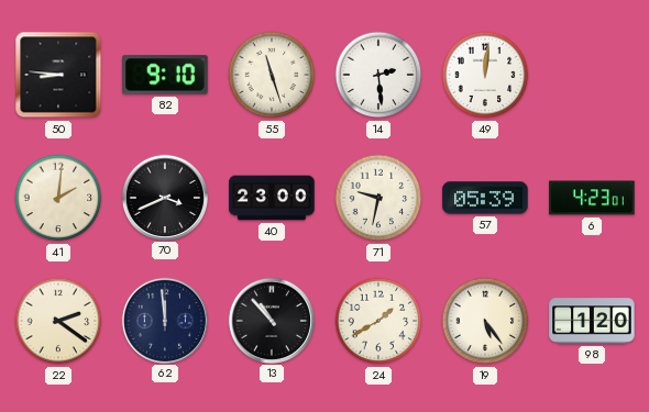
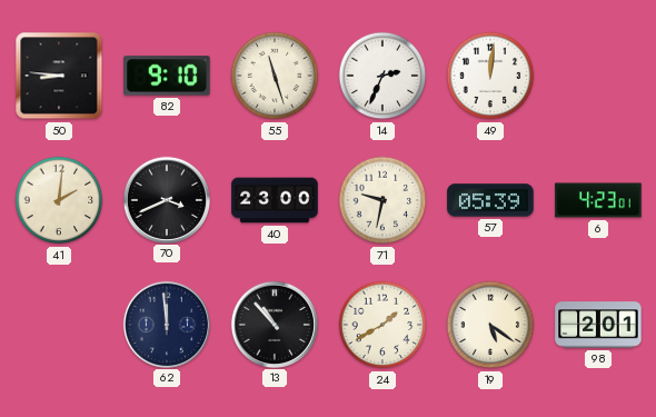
14: 2:29 -> 2:34 (382, 76)
22: 2:21 -> none (58, 321)
19: 5:24 -> 5:21 (490, 325)
98: 1:20 -> 2:01 (598, 325)
